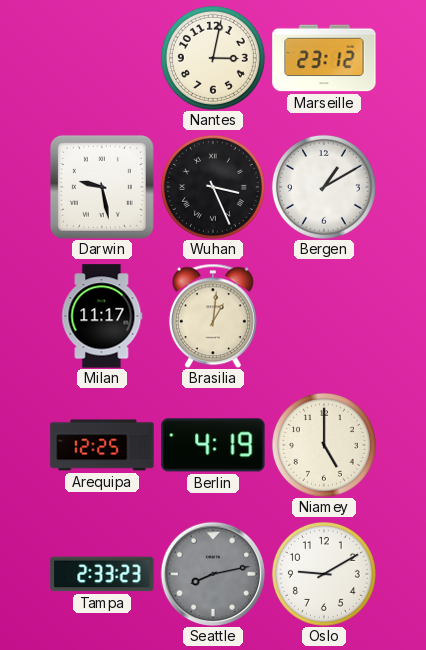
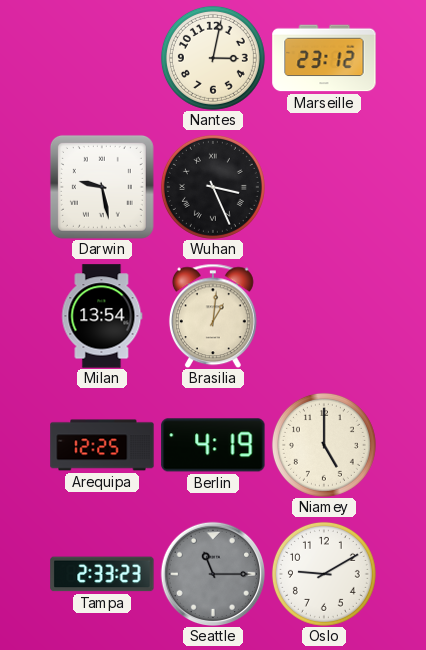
Bergen: 1:10 -> none (324, 187)
Milan: 11:17 -> 13:54 (102, 316)
Seattle: 8:13 -> 11:15 (212, 573)
